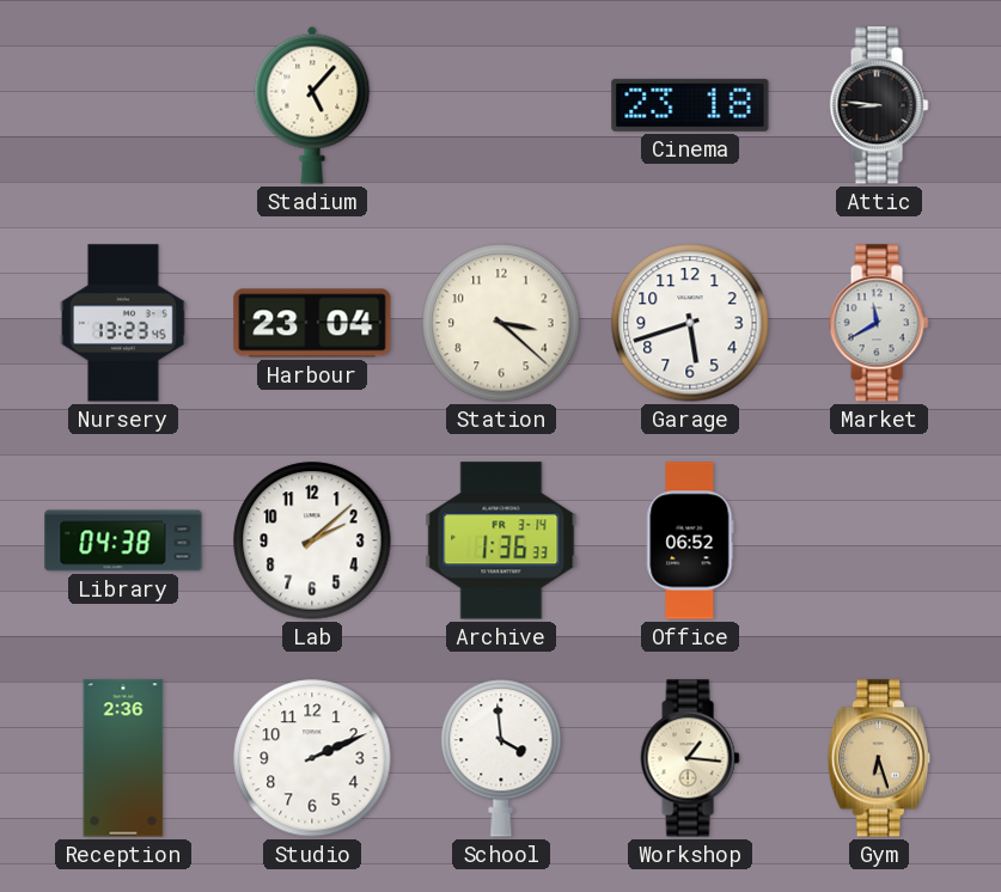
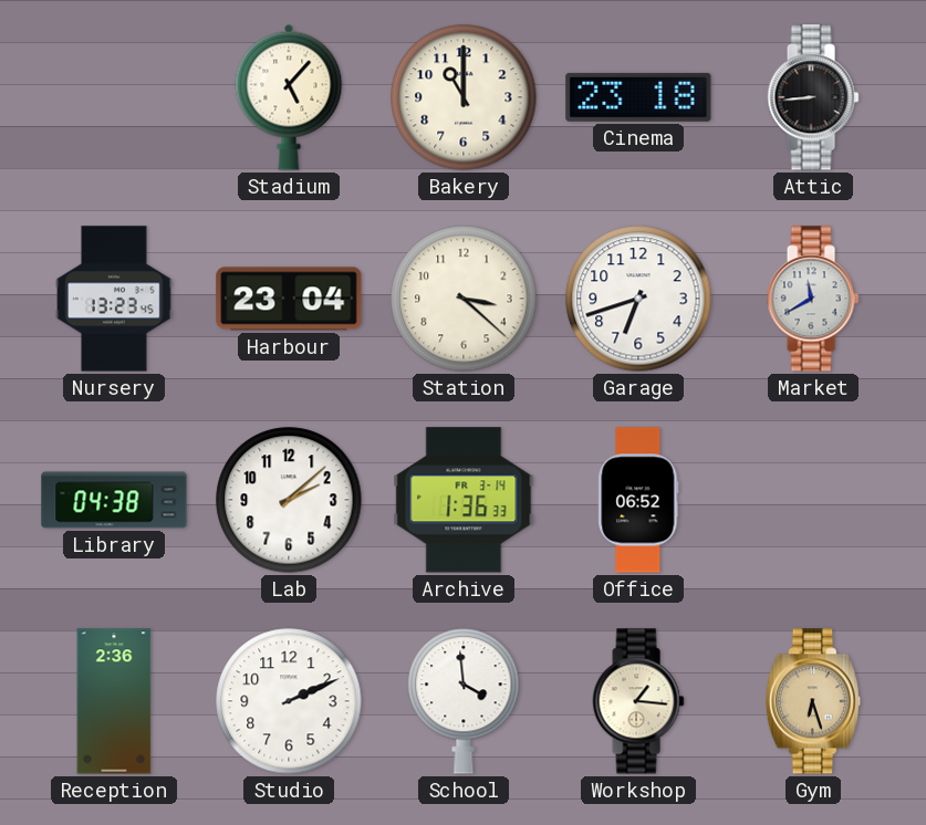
Bakery: none -> 11:00 (464, 97)
Attic: 8:46 -> 8:44 (813, 97)
Garage: 5:42 -> 6:42 (638, 299)
